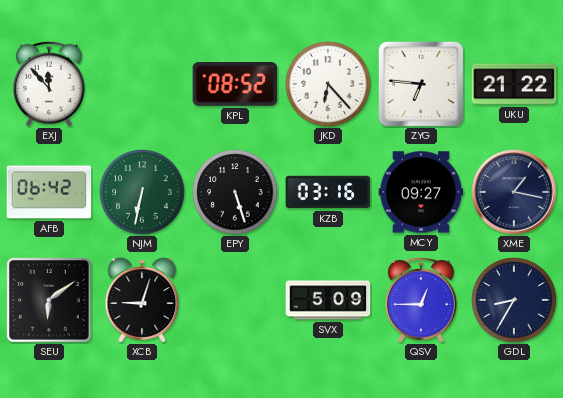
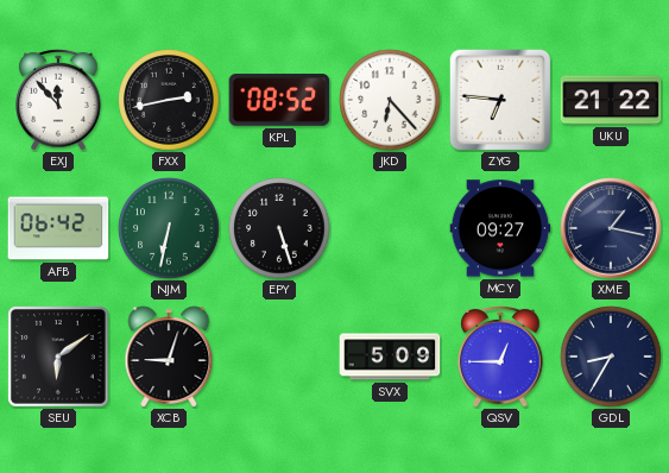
FXX: none -> 2:43 (169, 100)
KZB: 03:16 -> none (328, 192)
